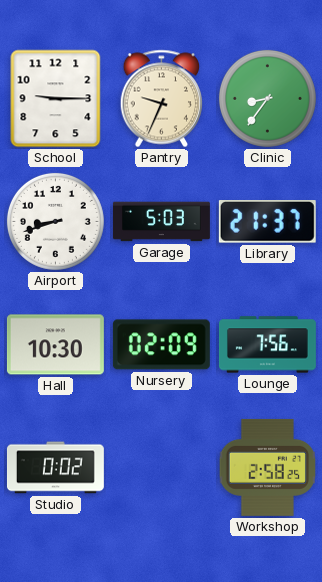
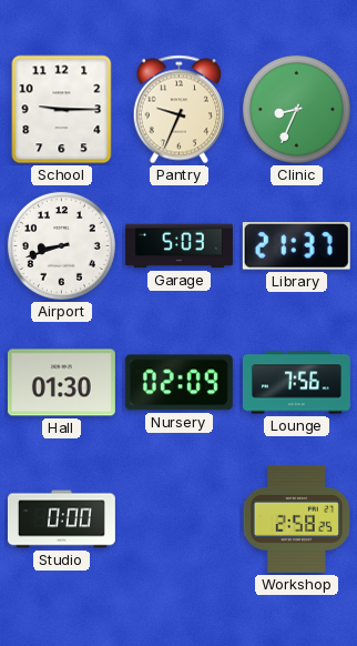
Clinic: 8:36 -> 8:34 (296, 109)
Hall: 10:30 -> 01:30 (61, 383)
Studio: 0:02 -> 0:00 (61, 519)
